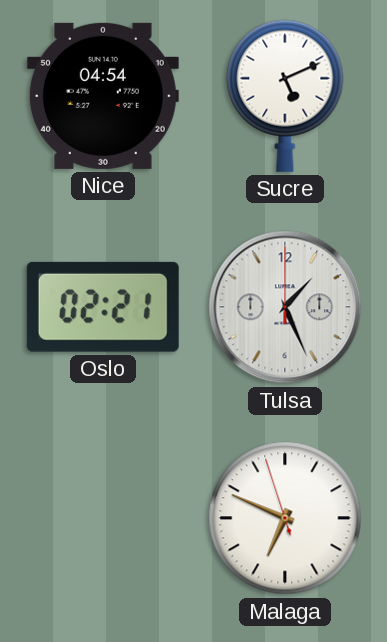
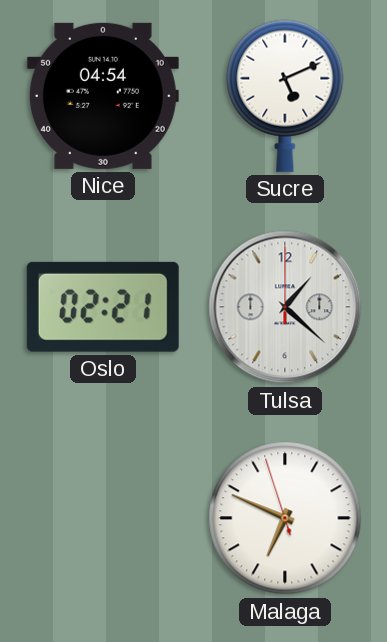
Tulsa: 1:26 -> 1:22 (285, 307)
